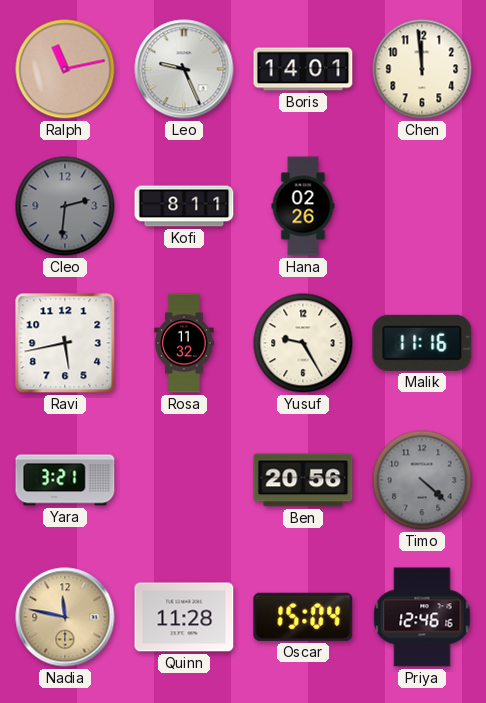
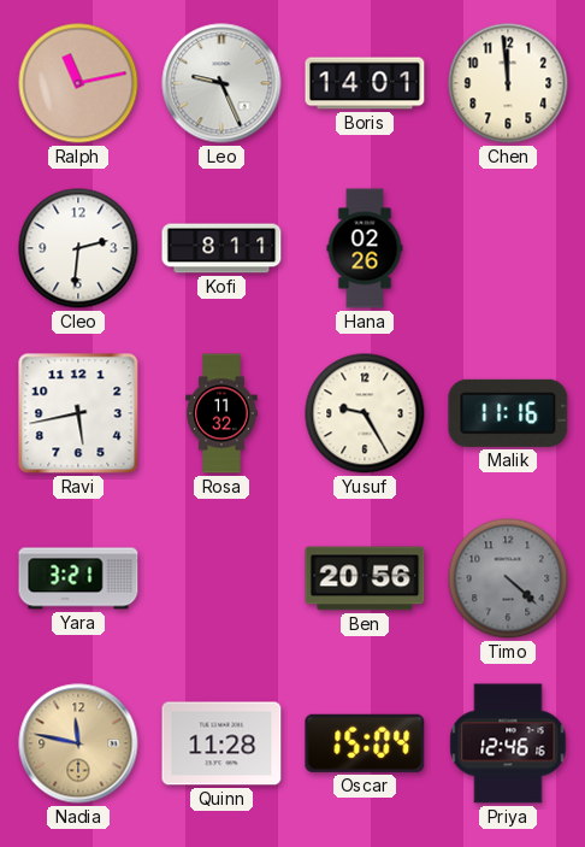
Cleo dial: grey -> white (78, 248)
